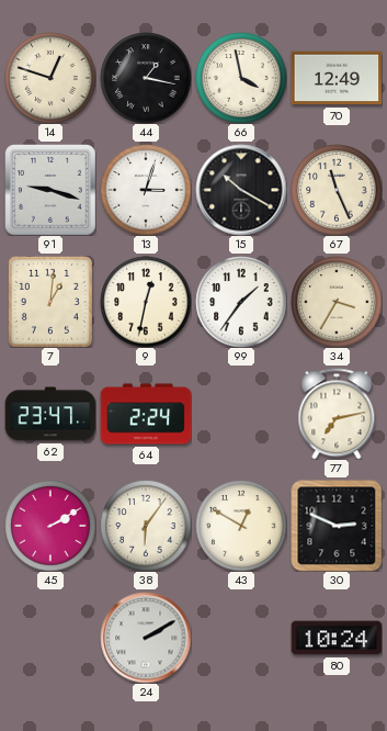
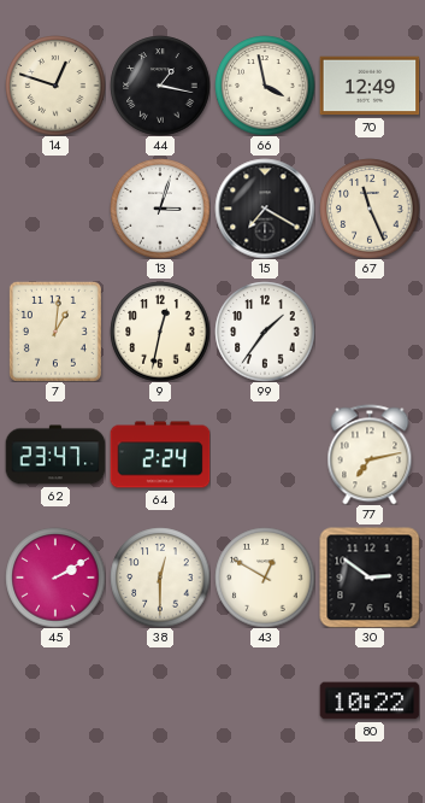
91: 9:18 -> none (50, 190)
15: 10:20 -> 7:20 (265, 209)
34: 3:35 -> none (337, 302)
38: 6:06 -> 12:30 (160, 578)
30: 2:49 -> 2:51 (370, 578)
24: 2:10 -> none (146, 638)
80: 10:24 -> 10:22 (370, 701)
